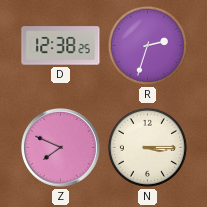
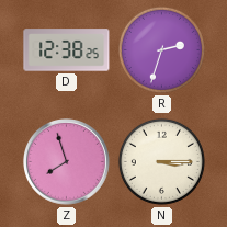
Z: 7:49 -> 7:57 (67, 162)
